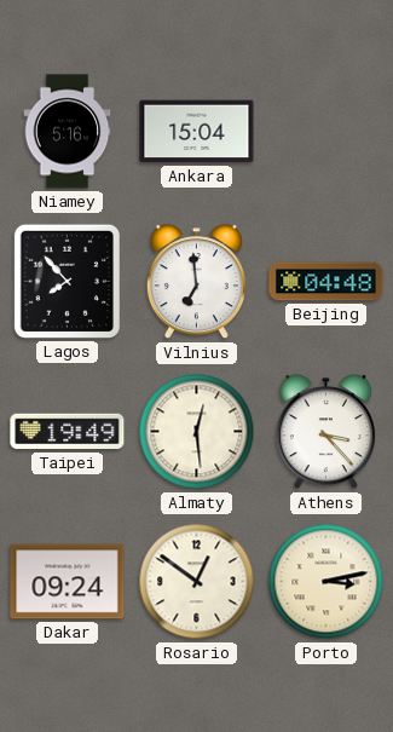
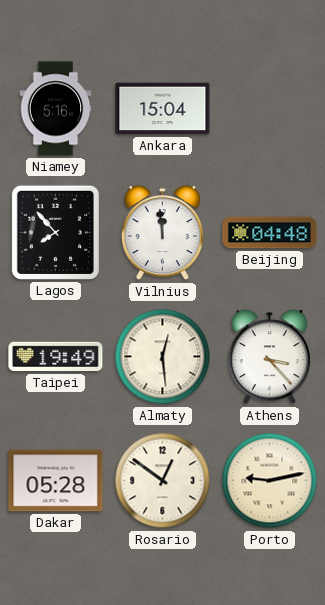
Vilnius: 6:59 -> 11:59 (162, 233)
Dakar: 09:24 -> 05:28 (56, 481)
Porto: 3:13 -> 9:13 (270, 481)
